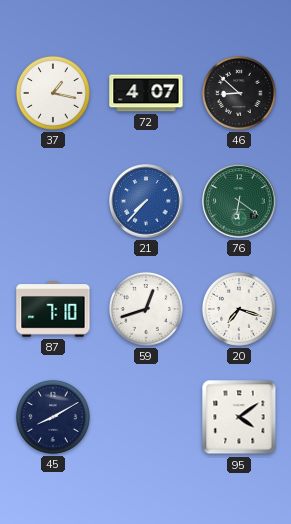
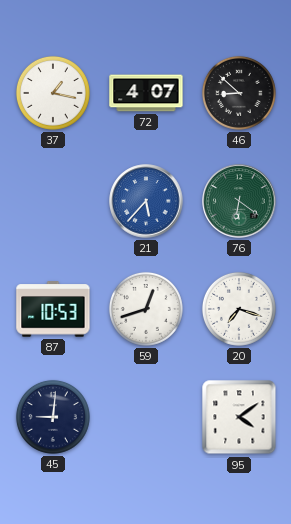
21: 7:37 -> 5:37 (146, 201)
87: 7:10 -> 10:53 (53, 309)
45: 8:10 -> 9:01 (53, 417)
